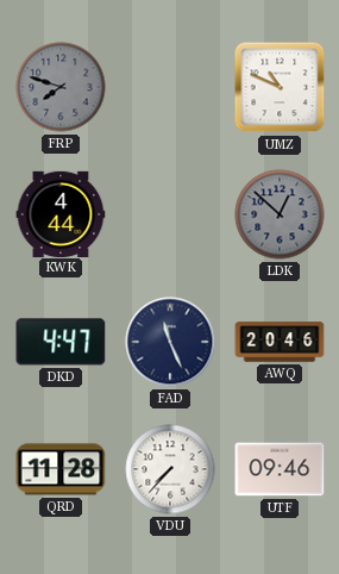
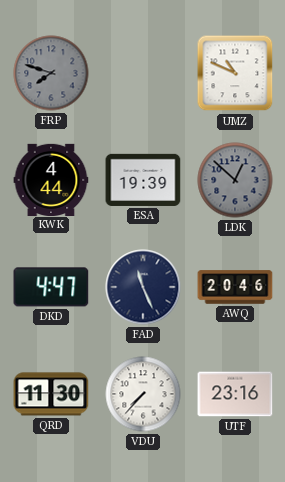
ESA: none -> 19:39 (143, 180)
QRD: 11:28 -> 11:30 (51, 394)
UTF: 09:46 -> 23:16 (235, 394)
